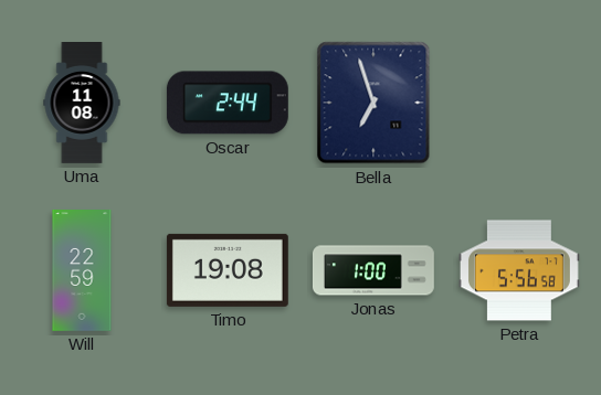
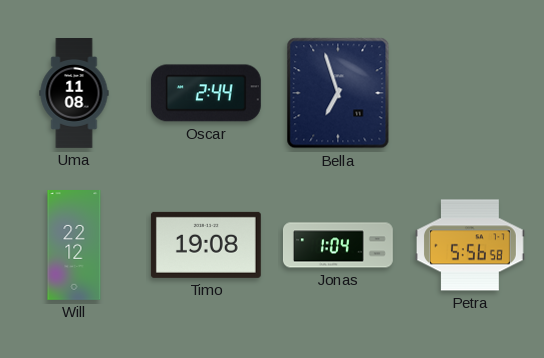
Will: 22:59 -> 22:12 (74, 246)
Jonas: 1:00 -> 1:04 (338, 245)
